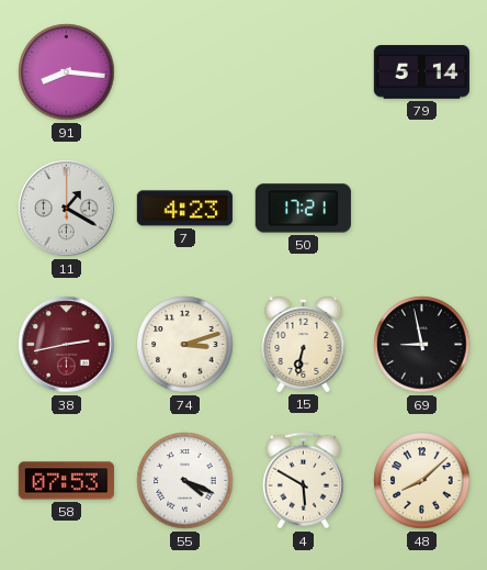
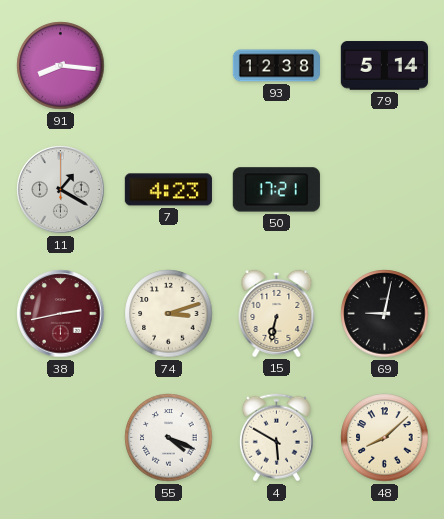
93: none -> 12:38 (276, 66)
69: 8:58 -> 9:02 (385, 314)
58: 07:53 -> none (66, 481)
